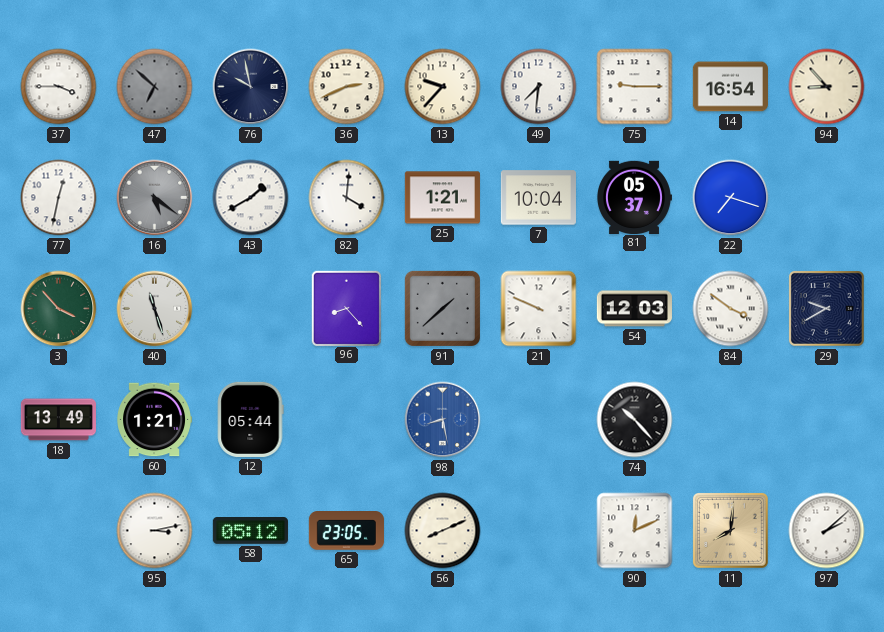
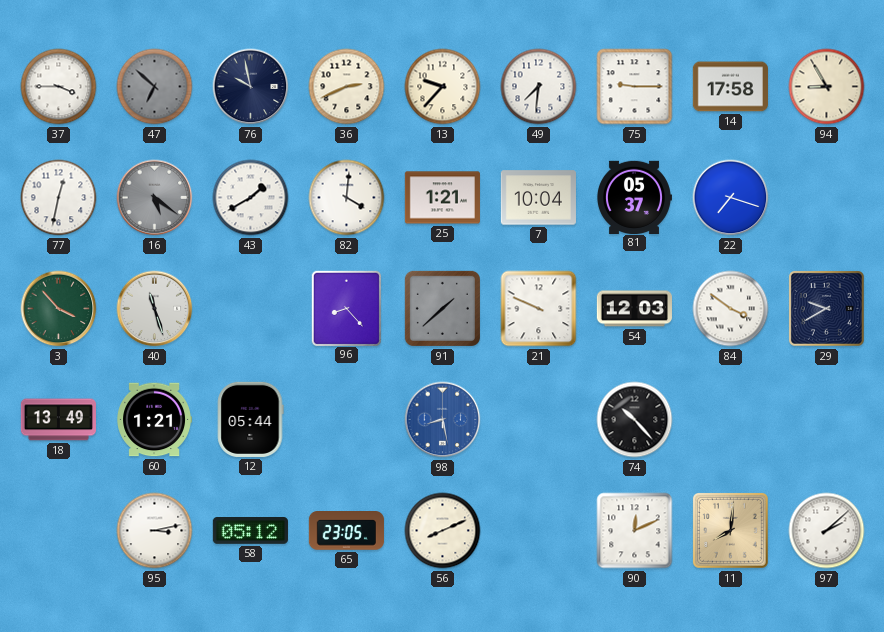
14: 16:54 -> 17:58 (730, 87)
94: 8:53 -> 8:55 (827, 87)
